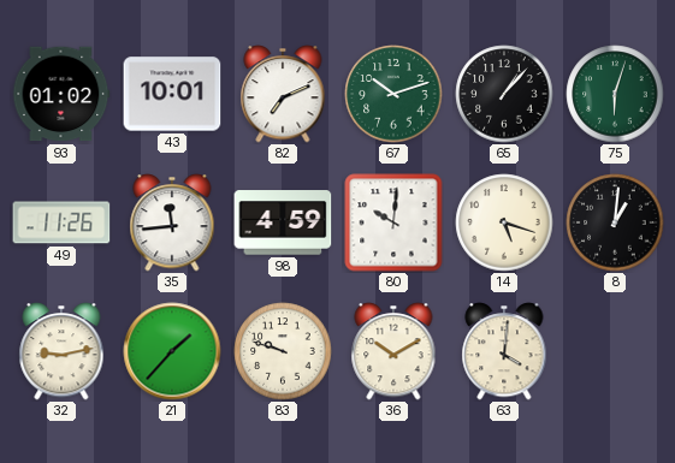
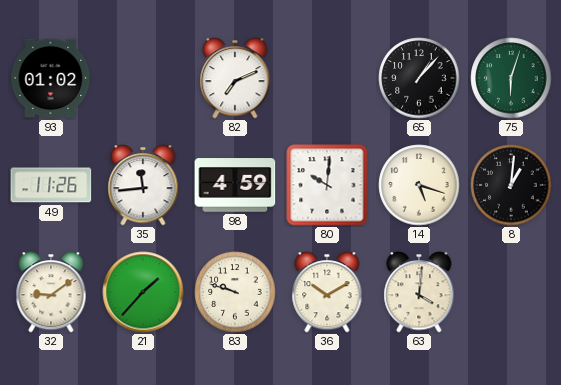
43: 10:01 -> none (172, 94)
67: 10:12 -> none (393, 94)
32: 9:13 -> 9:09 (51, 292)
